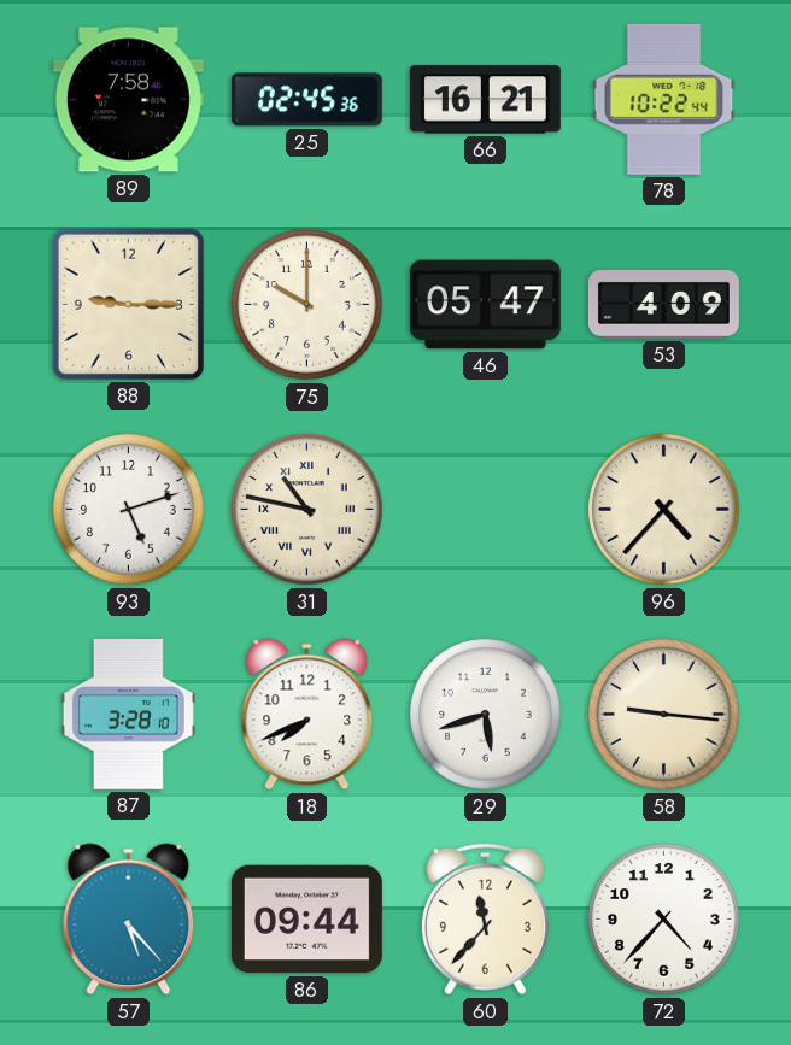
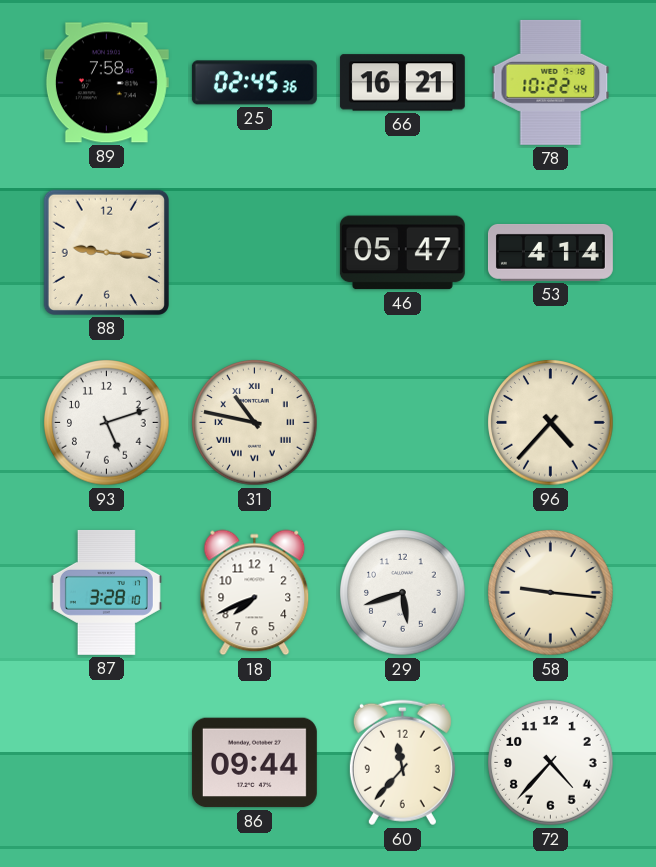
88: 9:15 -> 9:16 (106, 252)
75: 10:00 -> none (307, 305)
53: 4:09 -> 4:14 (550, 252)
57: 5:23 -> none (129, 920)
